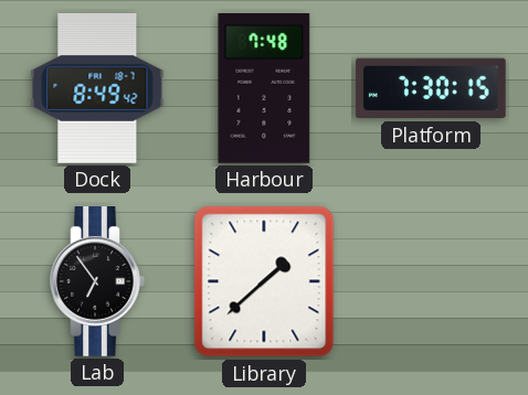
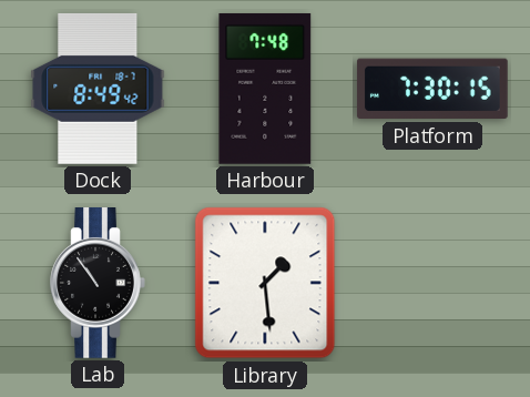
Lab: 6:54 -> 10:54 (98, 284)
Library: 1:38 -> 1:29 (265, 283)
